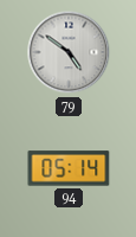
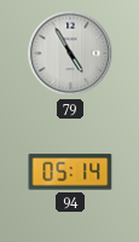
79: 4:51 -> 4:55 (70, 53)
